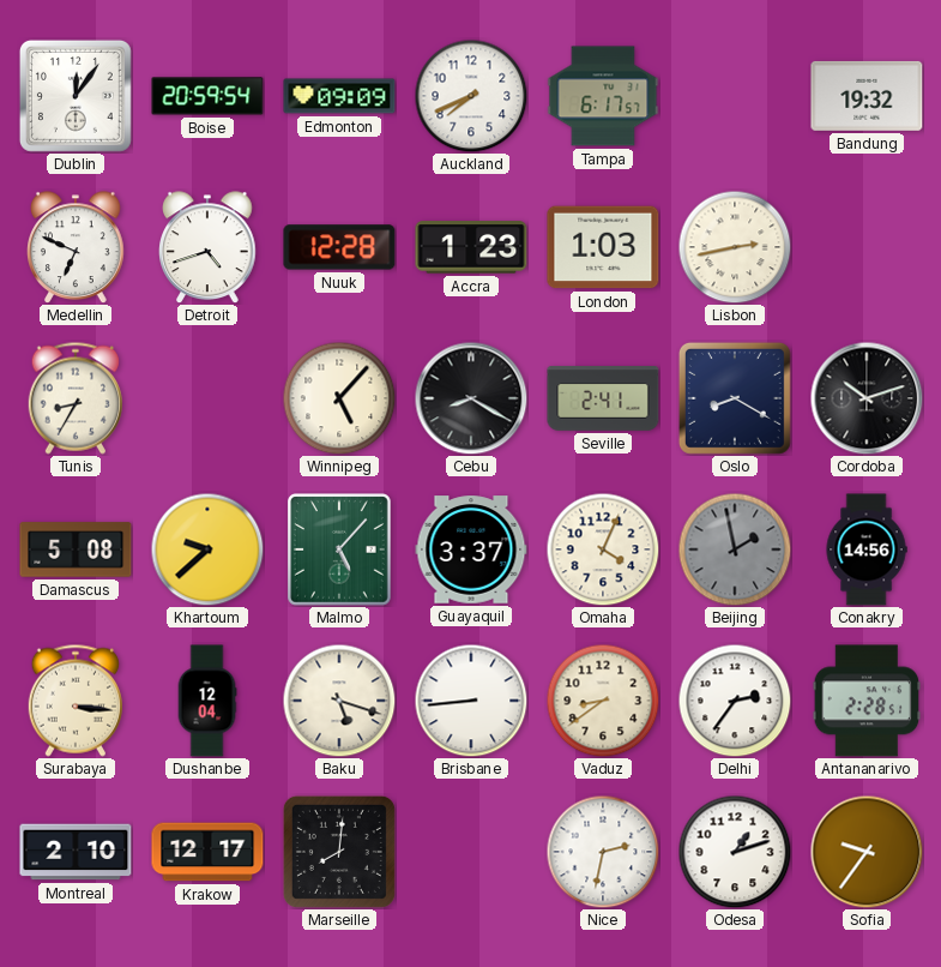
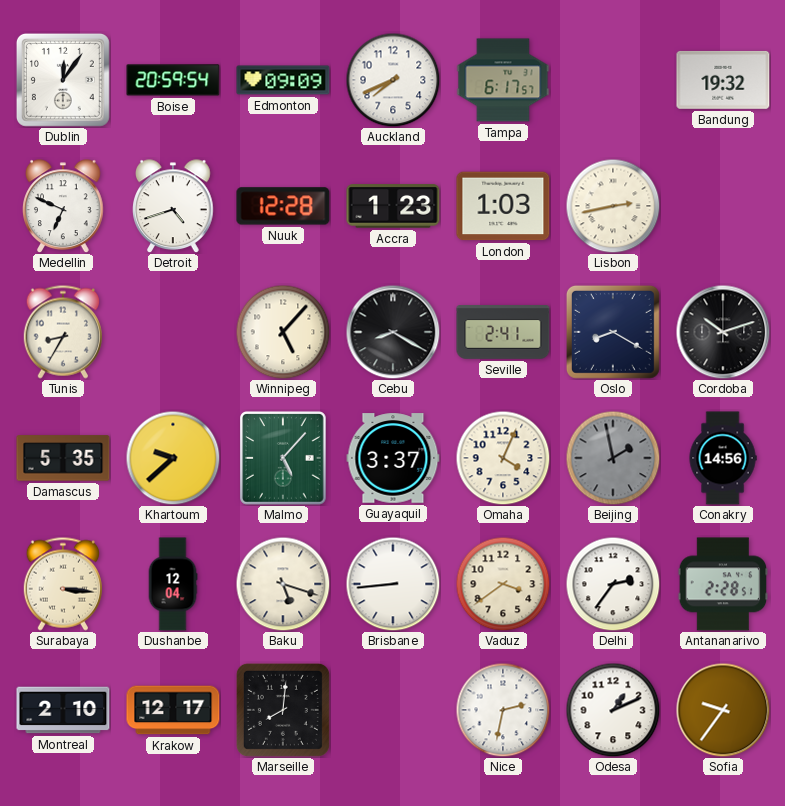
Damascus: 5:08 -> 5:35 (63, 458)
Vaduz: 8:39 -> 3:39 (503, 584)
Odesa: 1:12 -> 1:11 (613, 710)
